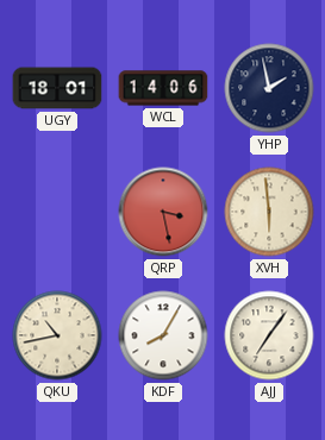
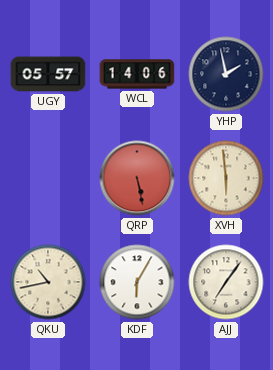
UGY: 18:01 -> 05:57 (48, 74)
QRP: 3:28 -> 5:28 (137, 178)
KDF: 8:05 -> 6:05 (137, 282)
